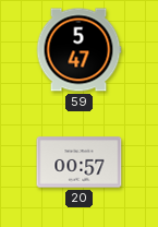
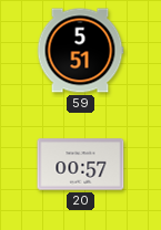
59: 5:47 -> 5:51 (80, 51)
